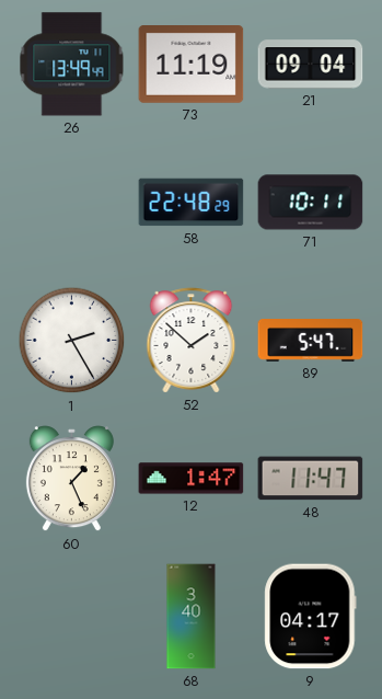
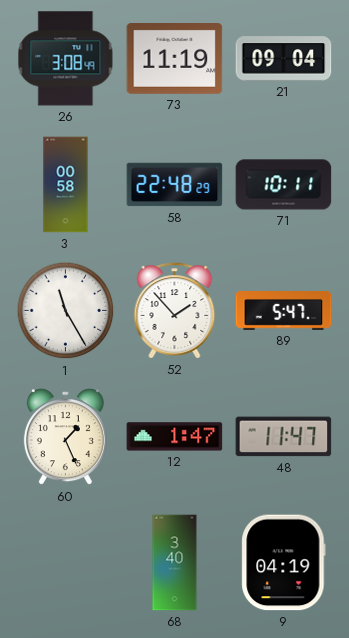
26: 13:49 -> 3:08 (66, 59)
3: none -> 00:58 (66, 185)
1: 2:25 -> 11:25 (66, 311)
52: 1:52 -> 1:53 (175, 311)
9: 04:17 -> 04:19 (284, 563)
